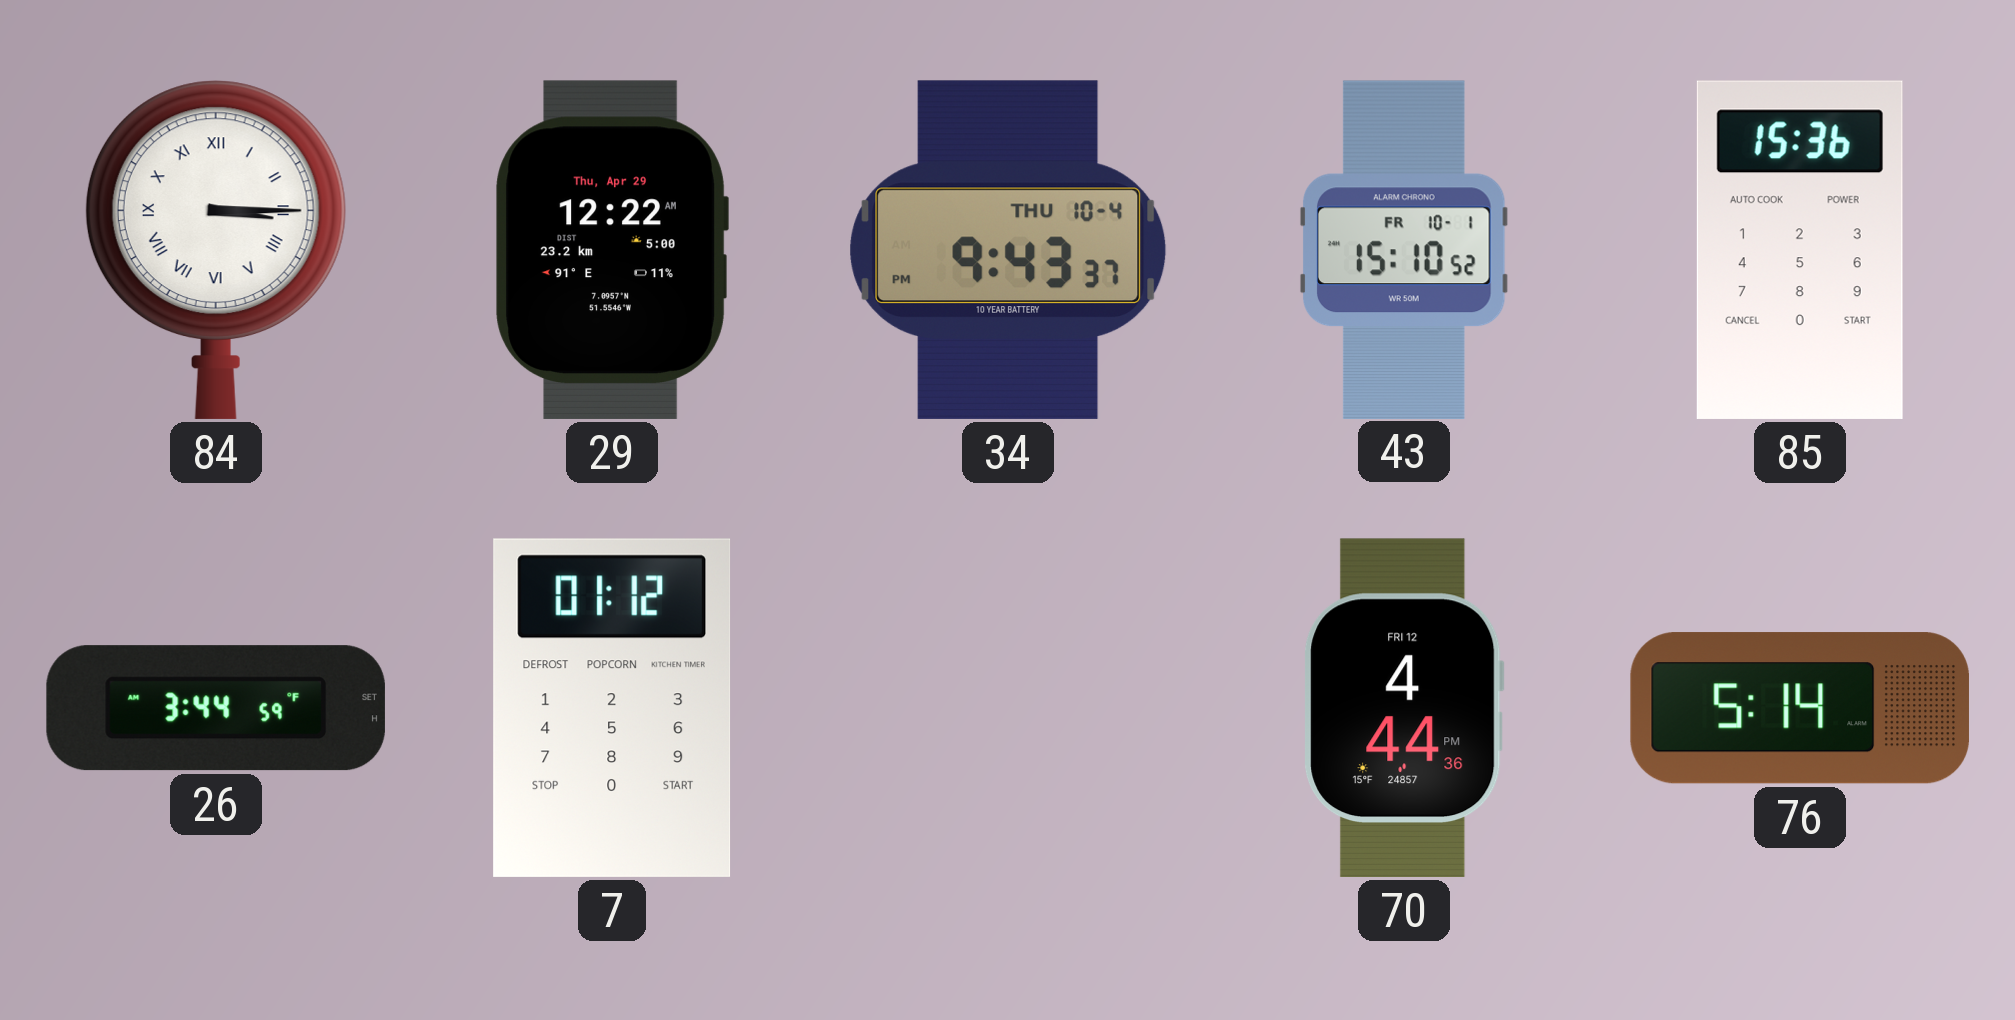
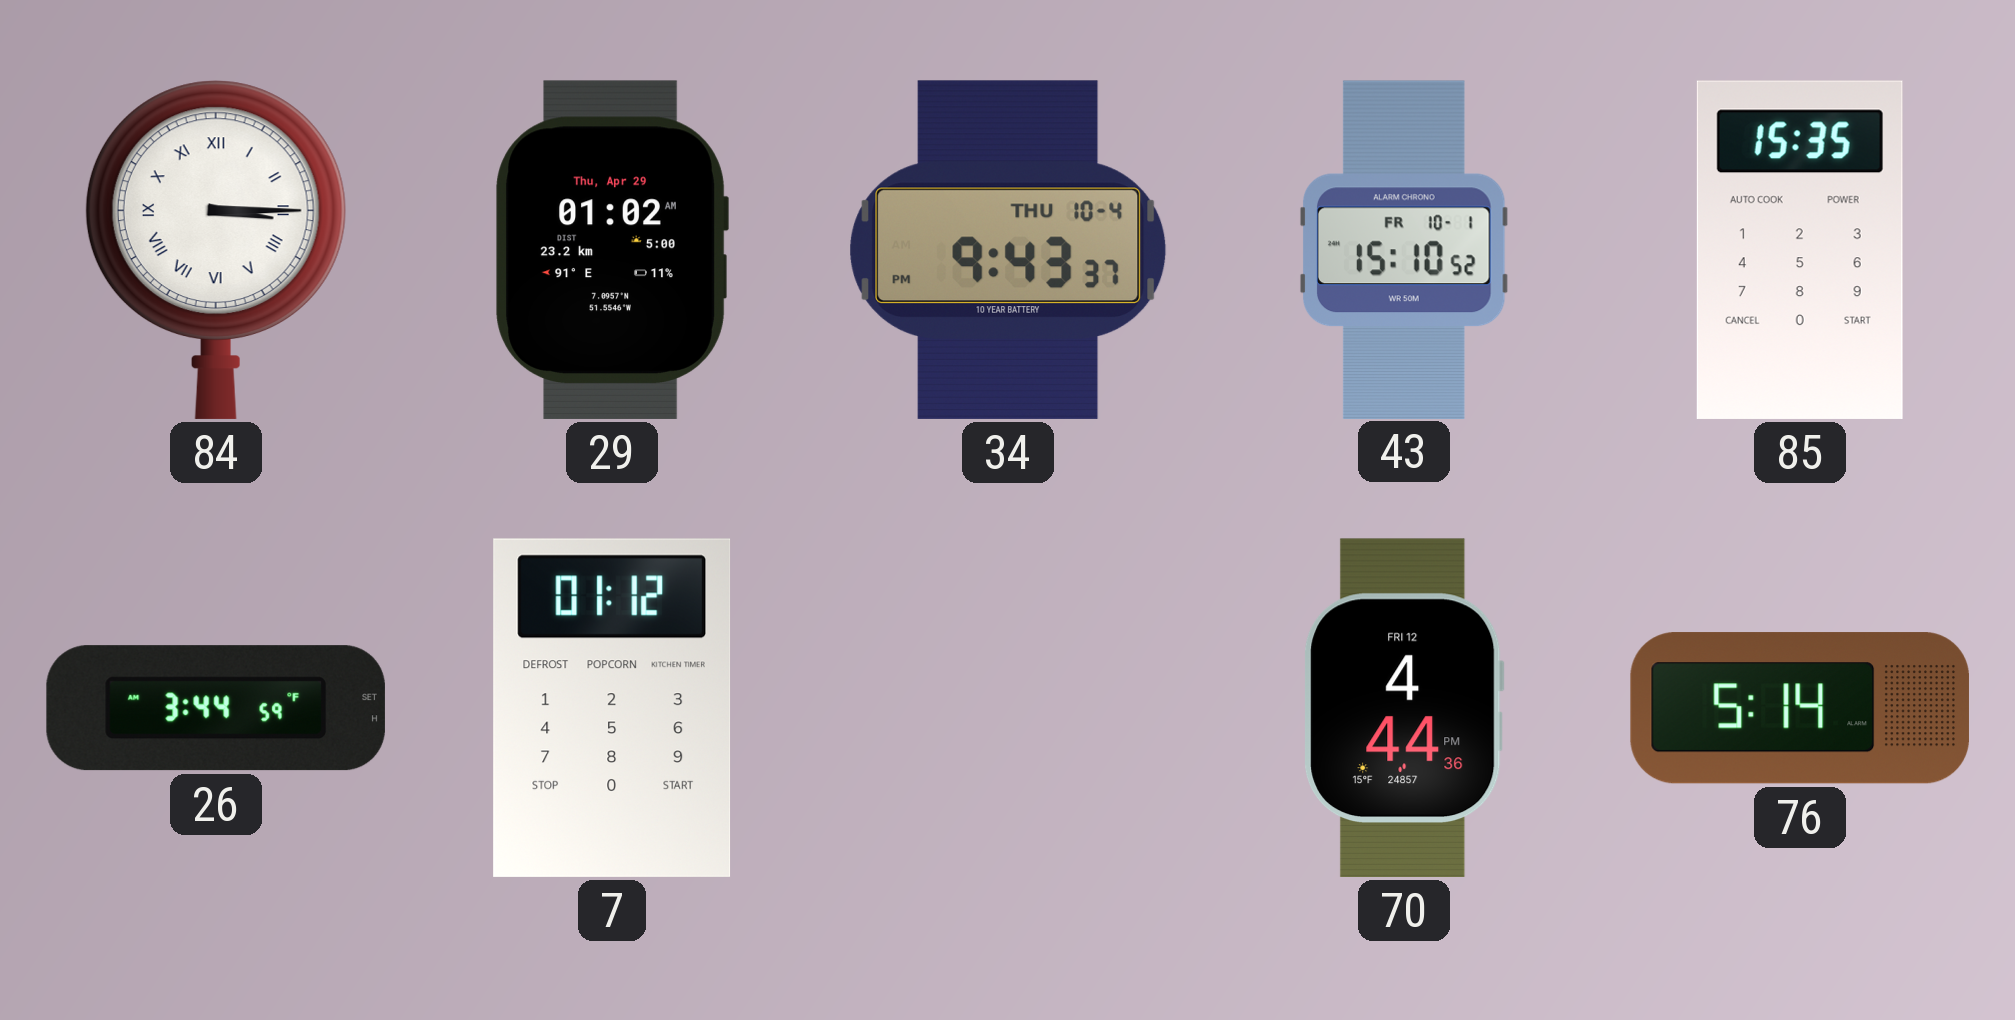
29: 12:22 -> 01:02 (612, 250)
85: 15:36 -> 15:35 (1800, 250)
